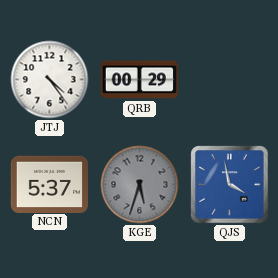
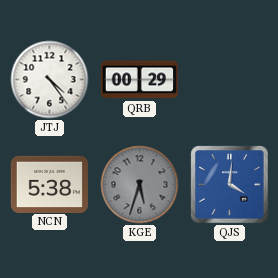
NCN: 5:37 -> 5:38 (49, 184)
QJS: 3:58 -> 4:01 (230, 185)
